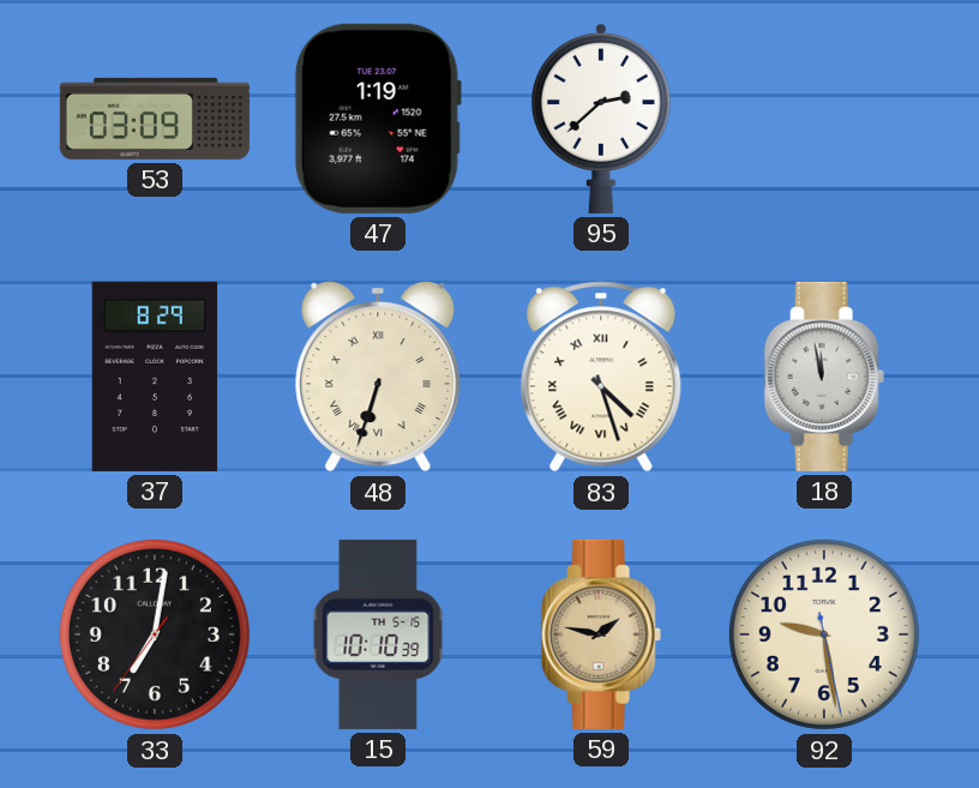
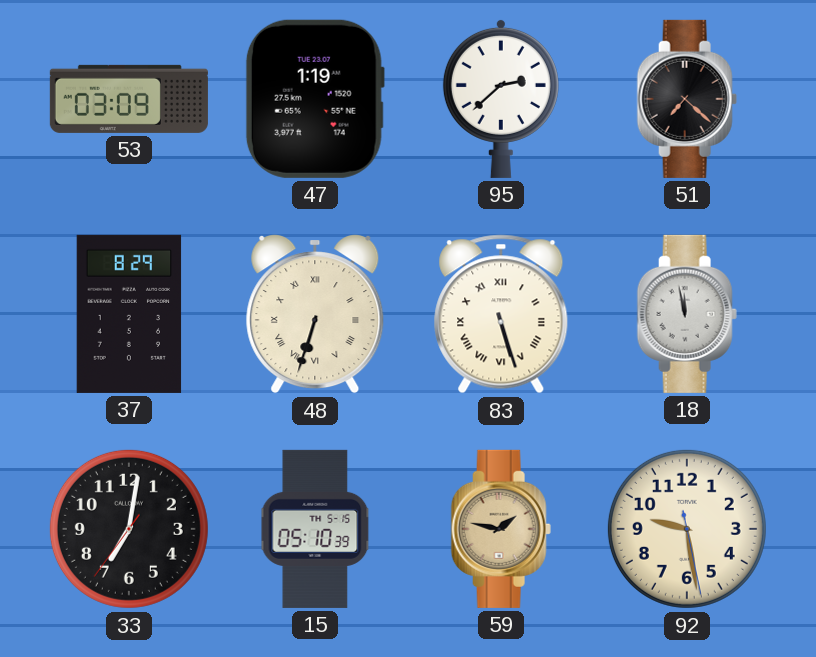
51: none -> 7:22 (687, 99)
83: 4:27 -> 5:27 (501, 314)
15: 10:10 -> 05:10 (315, 529)
